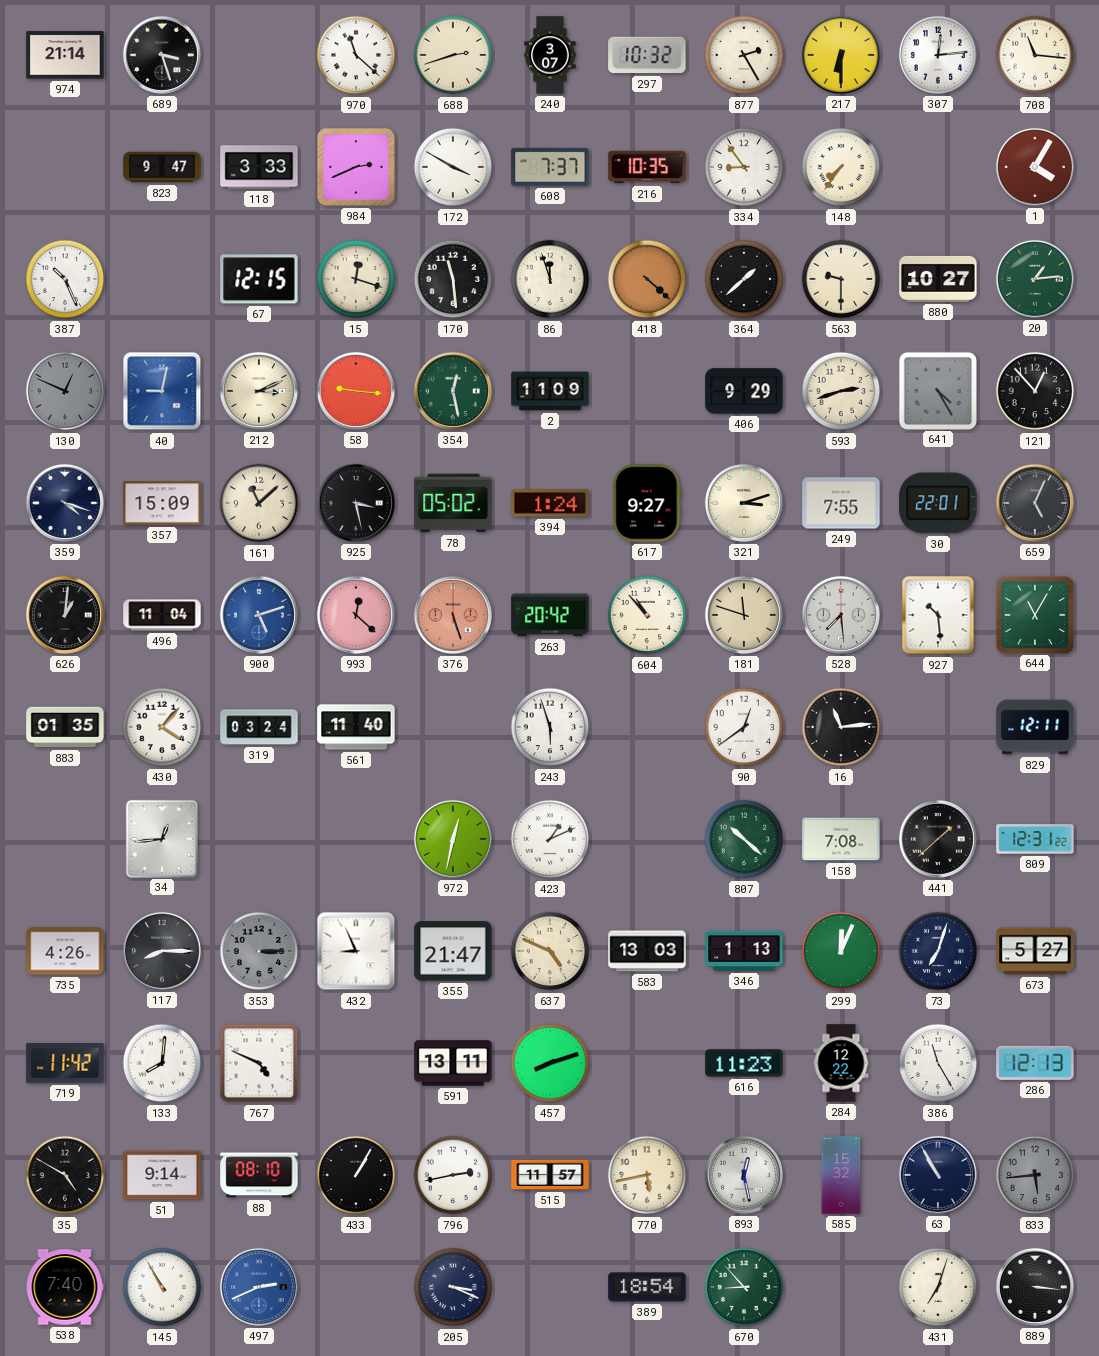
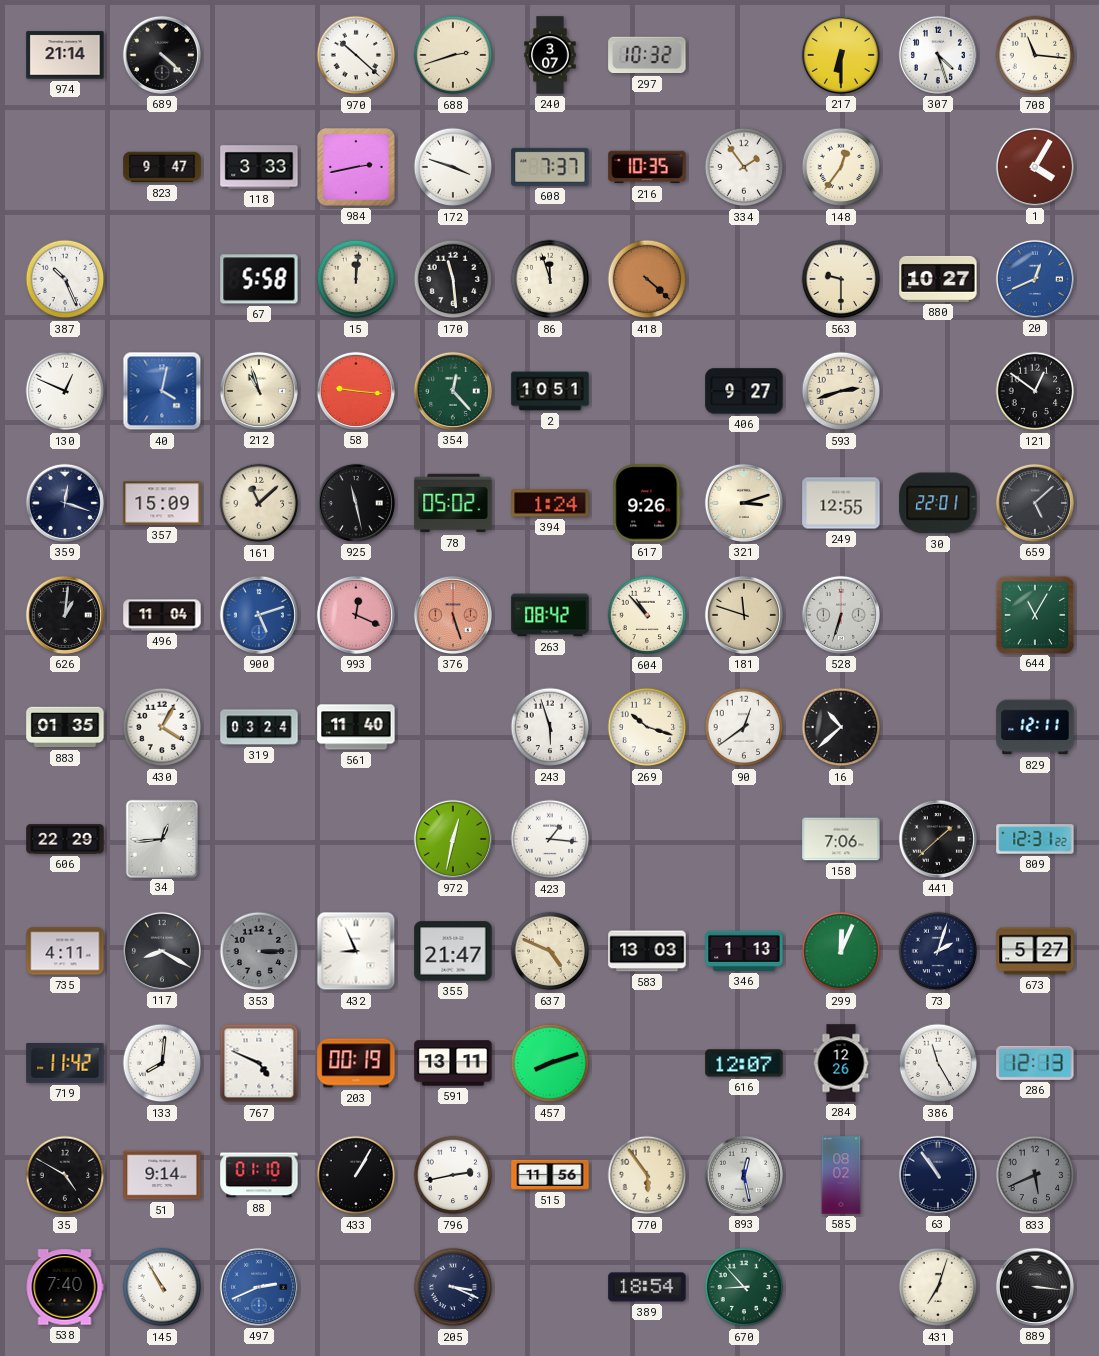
689: 3:27 -> 4:22 (162, 55)
970: 11:22 -> 10:22 (356, 55)
877: 2:25 -> none (744, 55)
307: 12:14 -> 4:27 (938, 55)
984: 2:41 -> 2:43 (357, 168)
172: 3:50 -> 3:48 (453, 167)
334: 8:54 -> 1:54 (744, 167)
148: 7:36 -> 12:36 (841, 167)
67: 12:15 -> 5:58 (259, 279)
15: 12:18 -> 12:01 (356, 279)
364: 1:38 -> none (744, 279)
20: 1:14 -> 12:41 (1035, 279)
20 dial: green -> blue (1035, 279)
130 dial: grey -> white (65, 391)
40: 9:02 -> 4:02 (162, 391)
212: 3:11 -> 10:57 (259, 391)
354: 12:28 -> 12:23 (453, 391)
2: 11:09 -> 10:51 (550, 391)
406: 9:29 -> 9:27 (744, 391)
641: 4:25 -> none (937, 390)
121: 12:53 -> 12:51 (1035, 391)
359: 4:18 -> 12:18 (65, 503)
925: 3:28 -> 11:28 (356, 503)
617: 9:27 -> 9:26 (647, 503)
249: 7:55 -> 12:55 (841, 503)
659: 5:04 -> 5:08 (1035, 503)
993: 12:22 -> 12:19 (356, 615)
263: 20:42 -> 08:42 (550, 615)
528: 7:29 -> 6:33 (841, 615)
927: 10:29 -> none (938, 615)
430: 4:07 -> 4:05 (162, 727)
269: none -> 10:18 (647, 727)
16: 11:14 -> 10:38 (841, 727)
606: none -> 22:29 (65, 839)
423: 1:11 -> 1:16 (550, 839)
807: 10:22 -> none (744, 839)
158: 7:08 -> 7:06 (841, 839)
735: 4:26 -> 4:11 (65, 951)
117: 8:15 -> 8:20 (162, 951)
73: 7:03 -> 2:03 (938, 951)
203: none -> 00:19 (356, 1063)
616: 11:23 -> 12:07 (744, 1063)
284: 12:22 -> 12:26 (841, 1063)
88: 08:10 -> 01:10 (259, 1175)
515: 11:57 -> 11:56 (550, 1175)
770: 5:43 -> 5:54 (647, 1175)
585: 15:32 -> 08:02 (841, 1175)
63: 10:55 -> 10:54 (938, 1175)
833: 5:44 -> 5:41 (1035, 1175)
